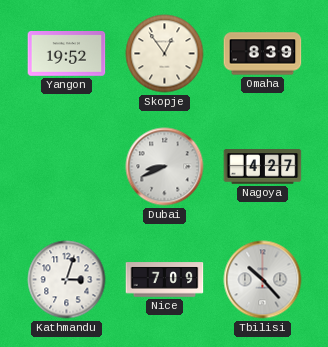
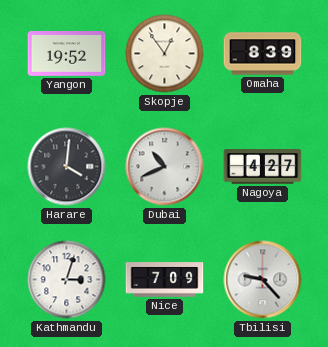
Harare: none -> 4:01 (67, 167)
Dubai: 8:41 -> 10:41 (165, 167)
Tbilisi: 10:23 -> 9:23 (263, 280)
